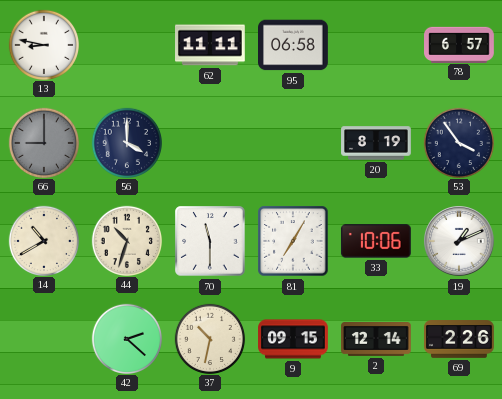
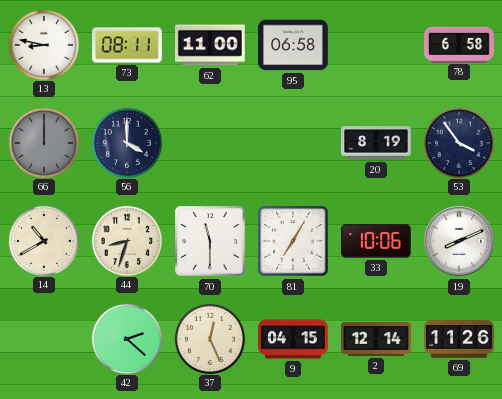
73: none -> 08:11 (128, 45)
62: 11:11 -> 11:00 (211, 45)
78: 6:57 -> 6:58 (460, 44)
66: 9:00 -> 12:00 (43, 142)
44: 10:33 -> 8:33 (126, 240)
19: 1:11 -> 8:11 (459, 241)
37: 10:32 -> 12:26 (209, 338)
9: 09:15 -> 04:15 (293, 339)
69: 2:26 -> 11:26 (460, 339)
